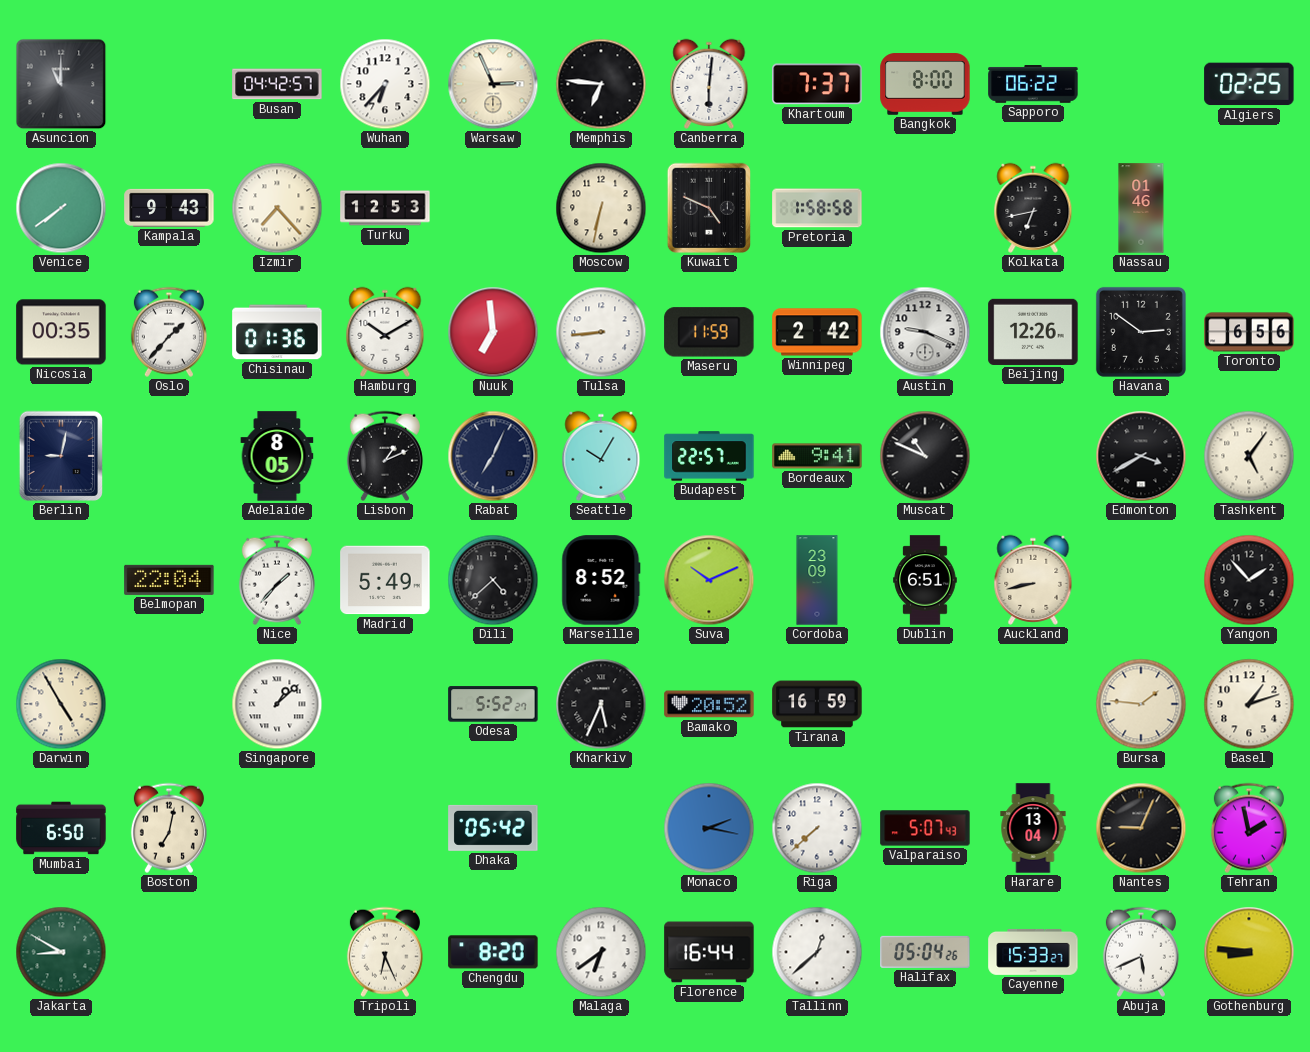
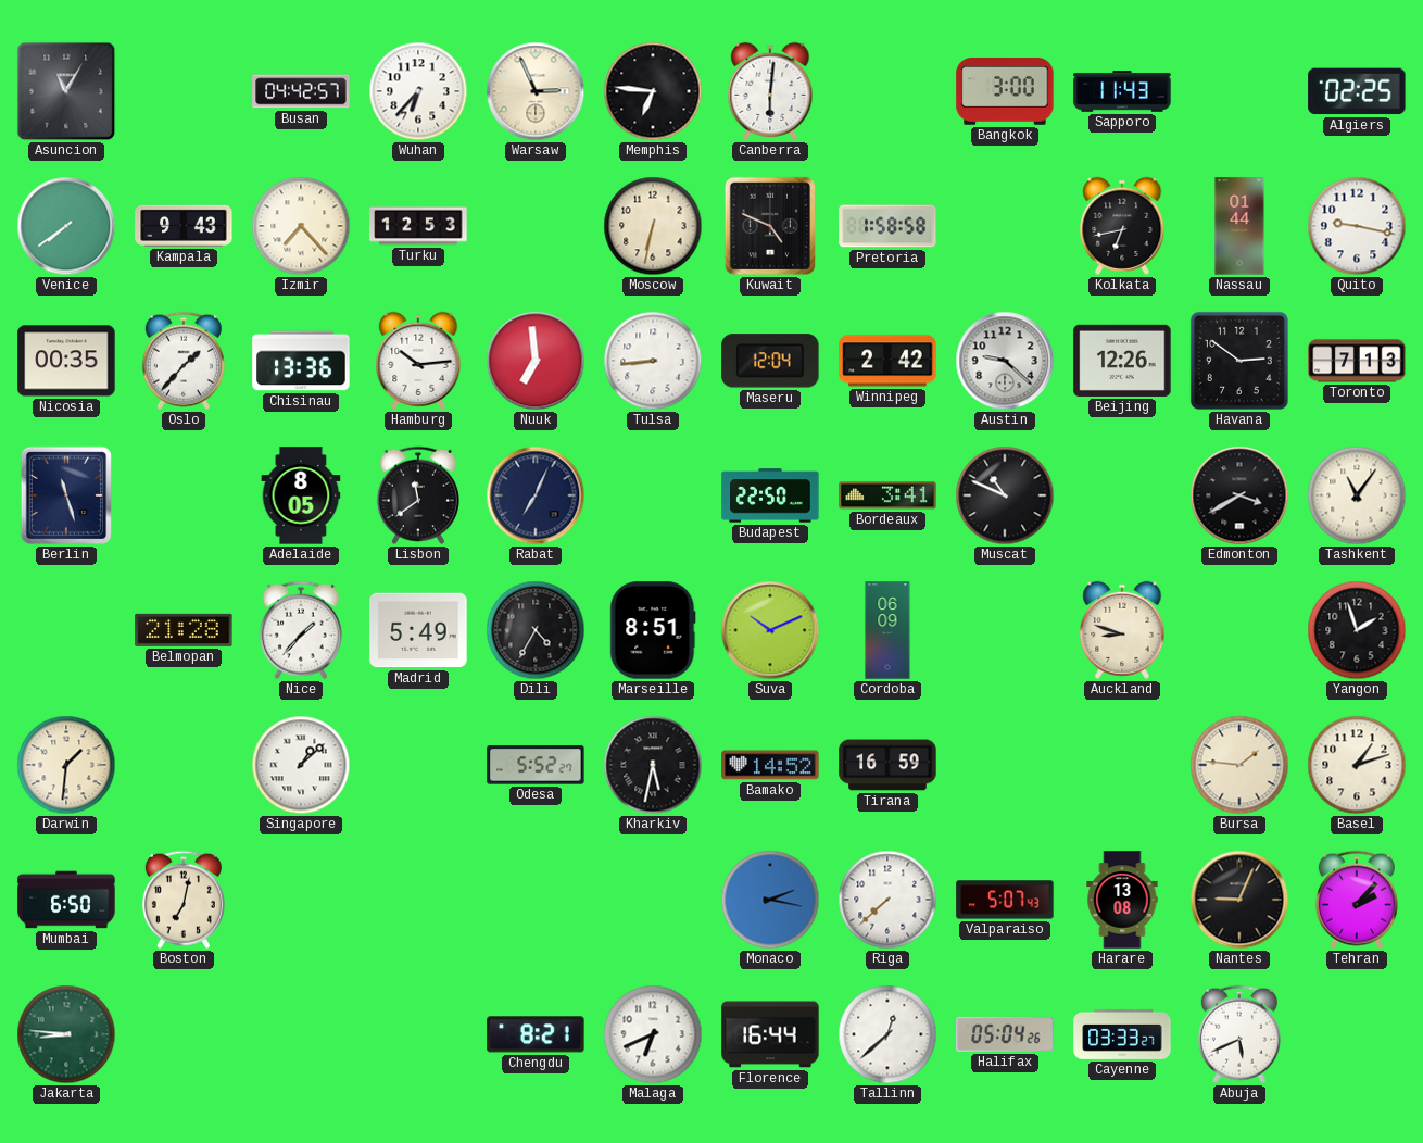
Asuncion: 11:00 -> 11:05 (66, 91)
Khartoum: 7:37 -> none (817, 84)
Bangkok: 8:00 -> 3:00 (1005, 91)
Sapporo: 06:22 -> 11:43 (1122, 92)
Nassau: 01:46 -> 01:44 (1239, 226)
Quito: none -> 9:17 (1357, 226)
Chisinau: 01:36 -> 13:36 (301, 361)
Hamburg: 10:10 -> 10:14 (418, 361)
Maseru: 11:59 -> 12:04 (770, 361)
Austin: 9:19 -> 9:22 (1005, 361)
Toronto: 6:56 -> 7:13 (1357, 361)
Berlin: 9:02 -> 11:27 (65, 495)
Lisbon: 1:11 -> 11:39 (418, 495)
Seattle: 10:05 -> none (601, 456)
Budapest: 22:57 -> 22:50 (770, 495)
Bordeaux: 9:41 -> 3:41 (887, 495)
Tashkent: 5:06 -> 11:06 (1357, 495)
Belmopan: 22:04 -> 21:28 (184, 630)
Dili: 4:38 -> 4:35 (536, 630)
Marseille: 8:52 -> 8:51 (653, 630)
Cordoba: 23:09 -> 06:09 (887, 630)
Dublin: 6:51 -> none (925, 580)
Auckland: 8:43 -> 8:48 (1122, 630)
Yangon: 1:53 -> 1:57 (1357, 630)
Darwin: 4:55 -> 1:31 (66, 765)
Kharkiv: 5:34 -> 5:32 (653, 765)
Bamako: 20:52 -> 14:52 (770, 765)
Dhaka: 05:42 -> none (493, 828)
Harare: 13:04 -> 13:08 (1122, 900)
Tehran: 1:58 -> 2:07 (1357, 900)
Jakarta: 8:50 -> 8:46 (66, 1034)
Tripoli: 6:26 -> none (385, 952)
Chengdu: 8:20 -> 8:21 (536, 1034)
Malaga: 6:39 -> 6:41 (653, 1034)
Cayenne: 15:33 -> 03:33 (1122, 1034)
Gothenburg: 8:46 -> none (1249, 952)
